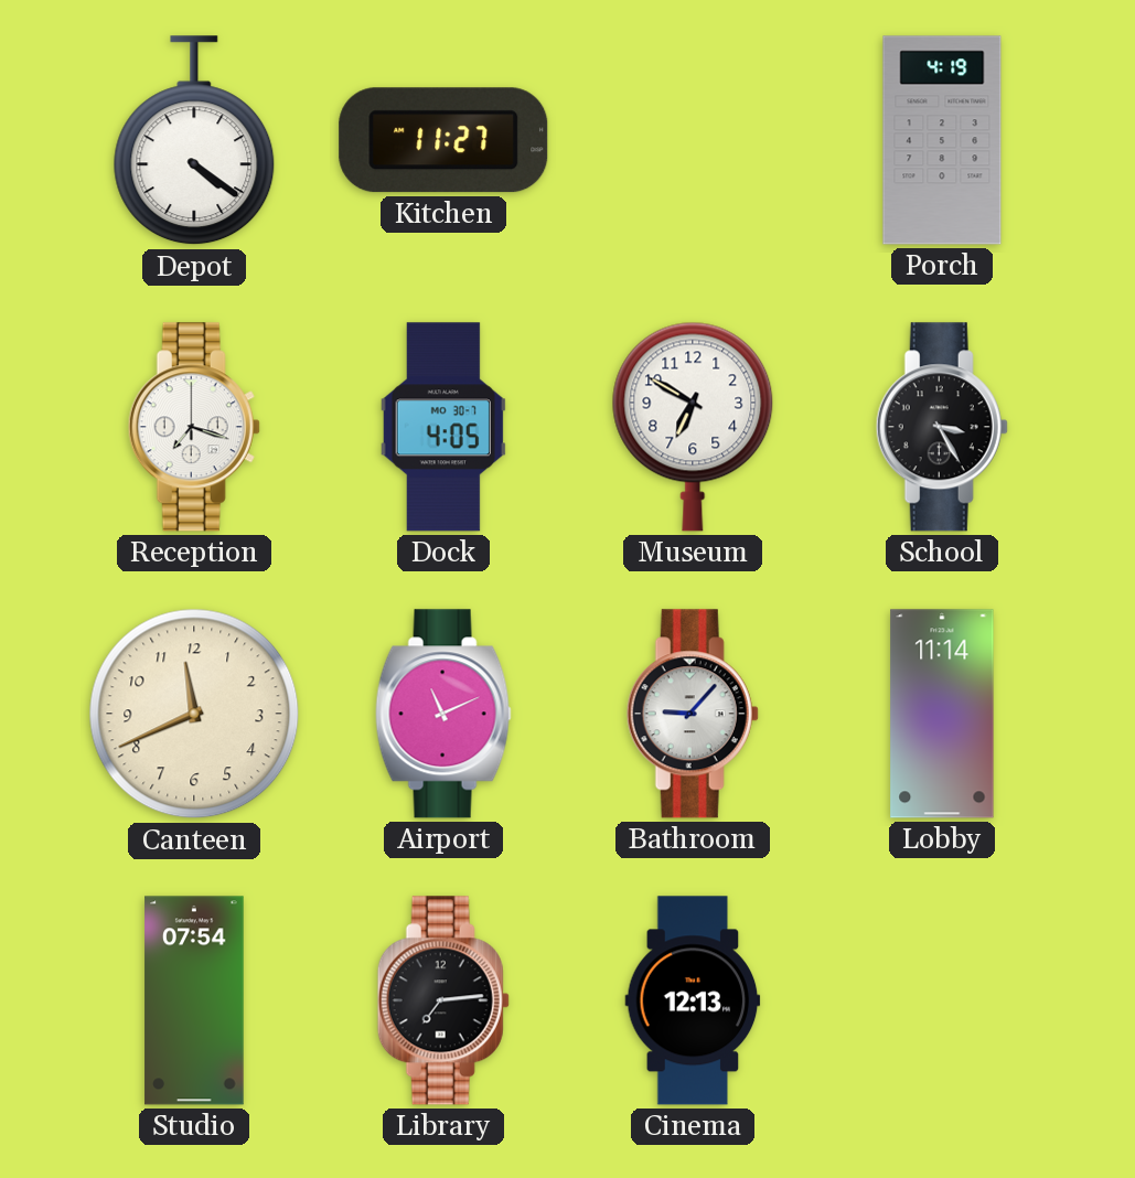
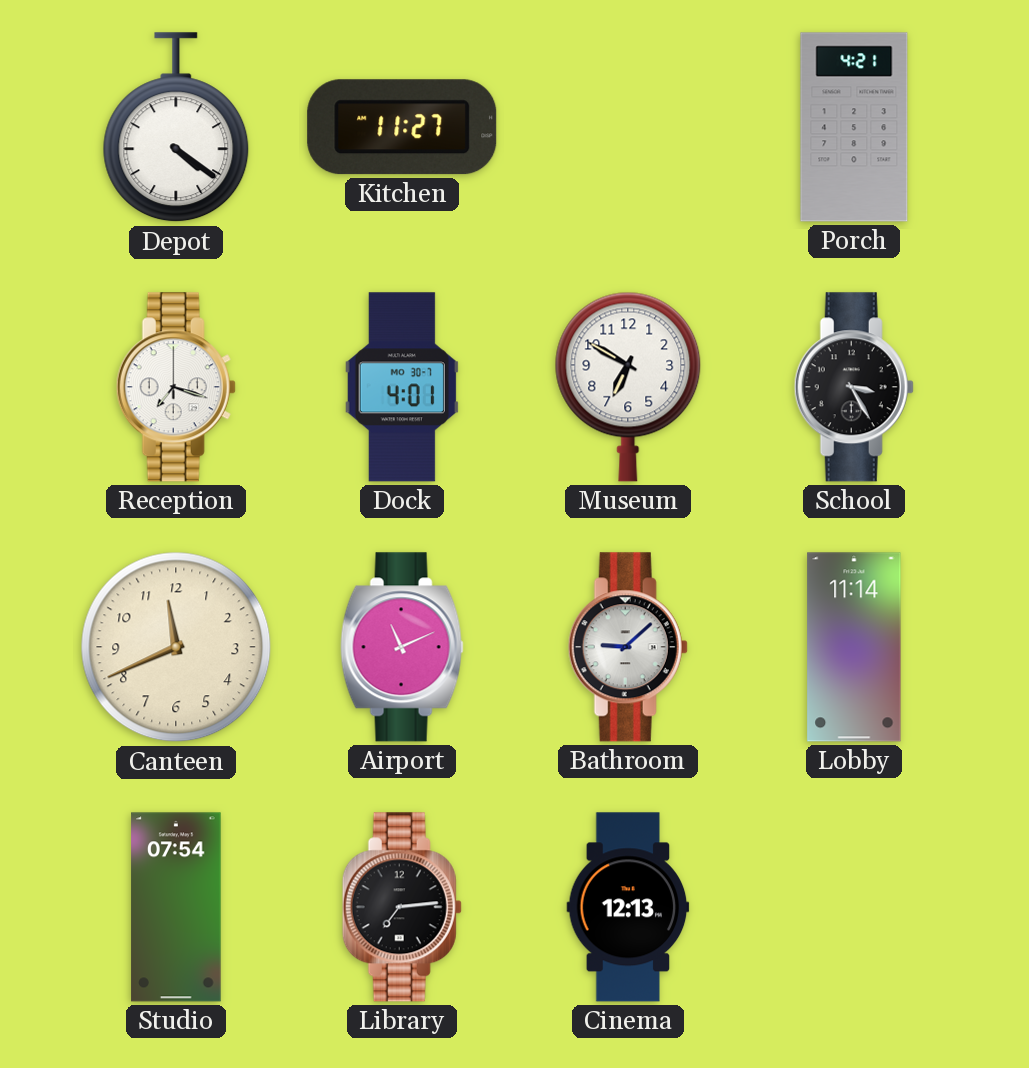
Porch: 4:19 -> 4:21 (854, 127)
Dock: 4:05 -> 4:01 (402, 387)
Bathroom: 9:07 -> 9:08 (628, 647)
